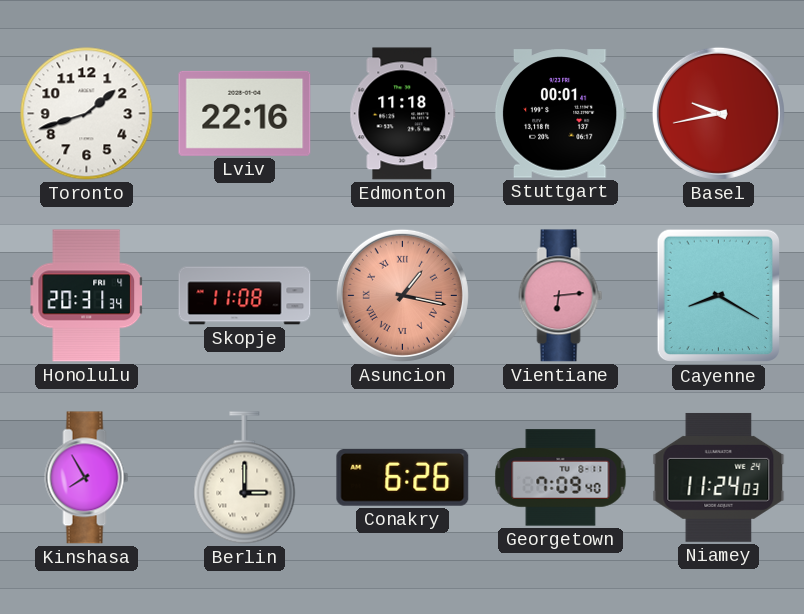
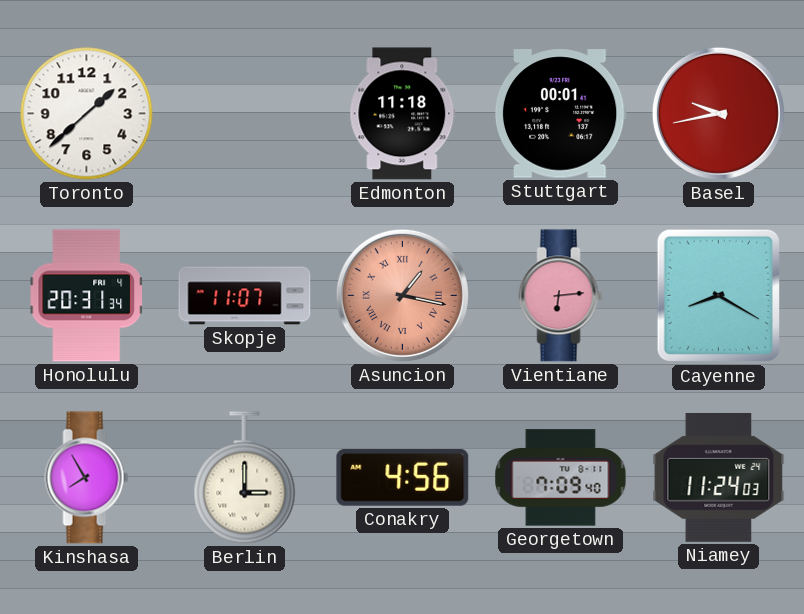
Toronto: 1:42 -> 1:38 (87, 114)
Lviv: 22:16 -> none (245, 113)
Skopje: 11:08 -> 11:07 (245, 296)
Conakry: 6:26 -> 4:56 (403, 477)
